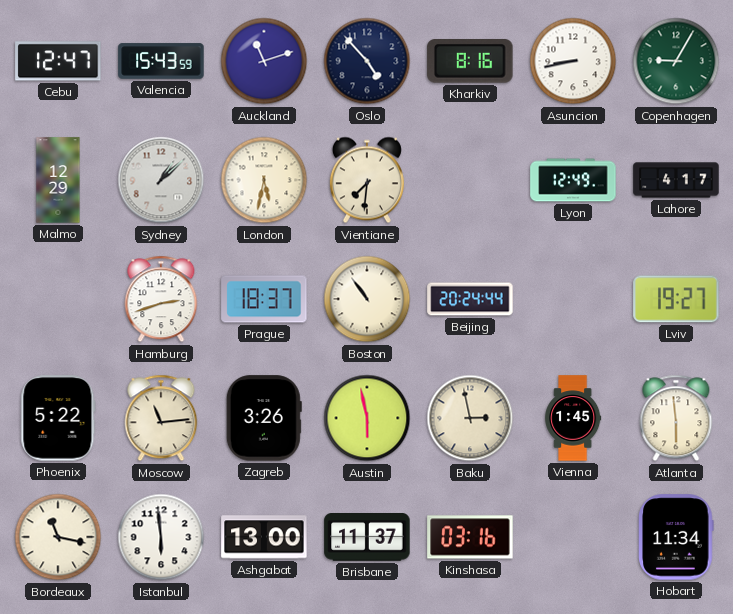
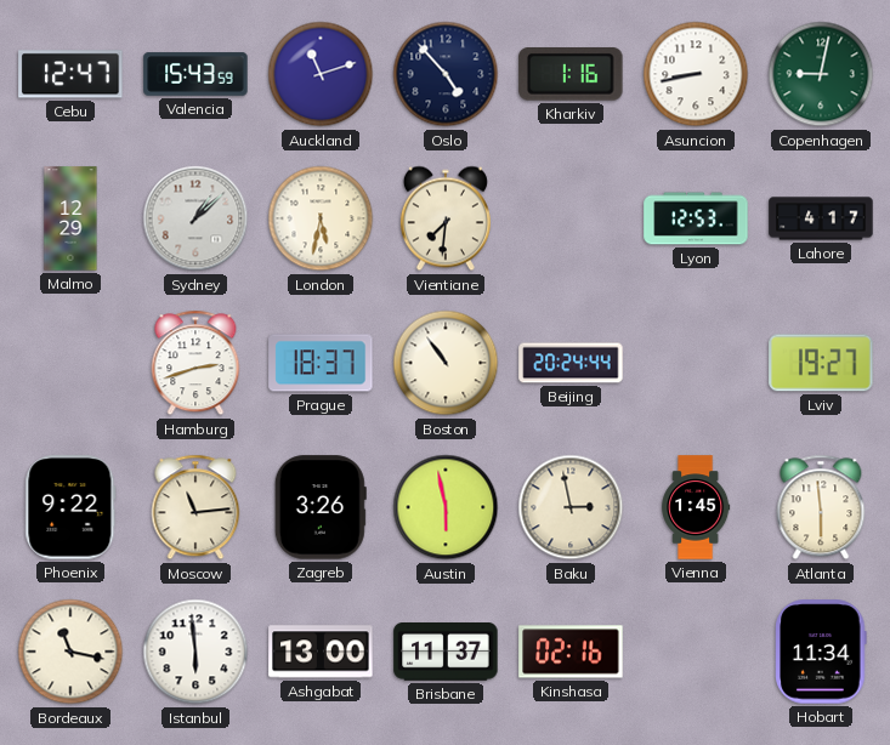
Kharkiv: 8:16 -> 1:16 (571, 75)
Copenhagen: 9:05 -> 9:02 (821, 74)
Lyon: 12:49 -> 12:53 (696, 218)
Phoenix: 5:22 -> 9:22 (70, 507)
Kinshasa: 03:16 -> 02:16 (571, 652)
